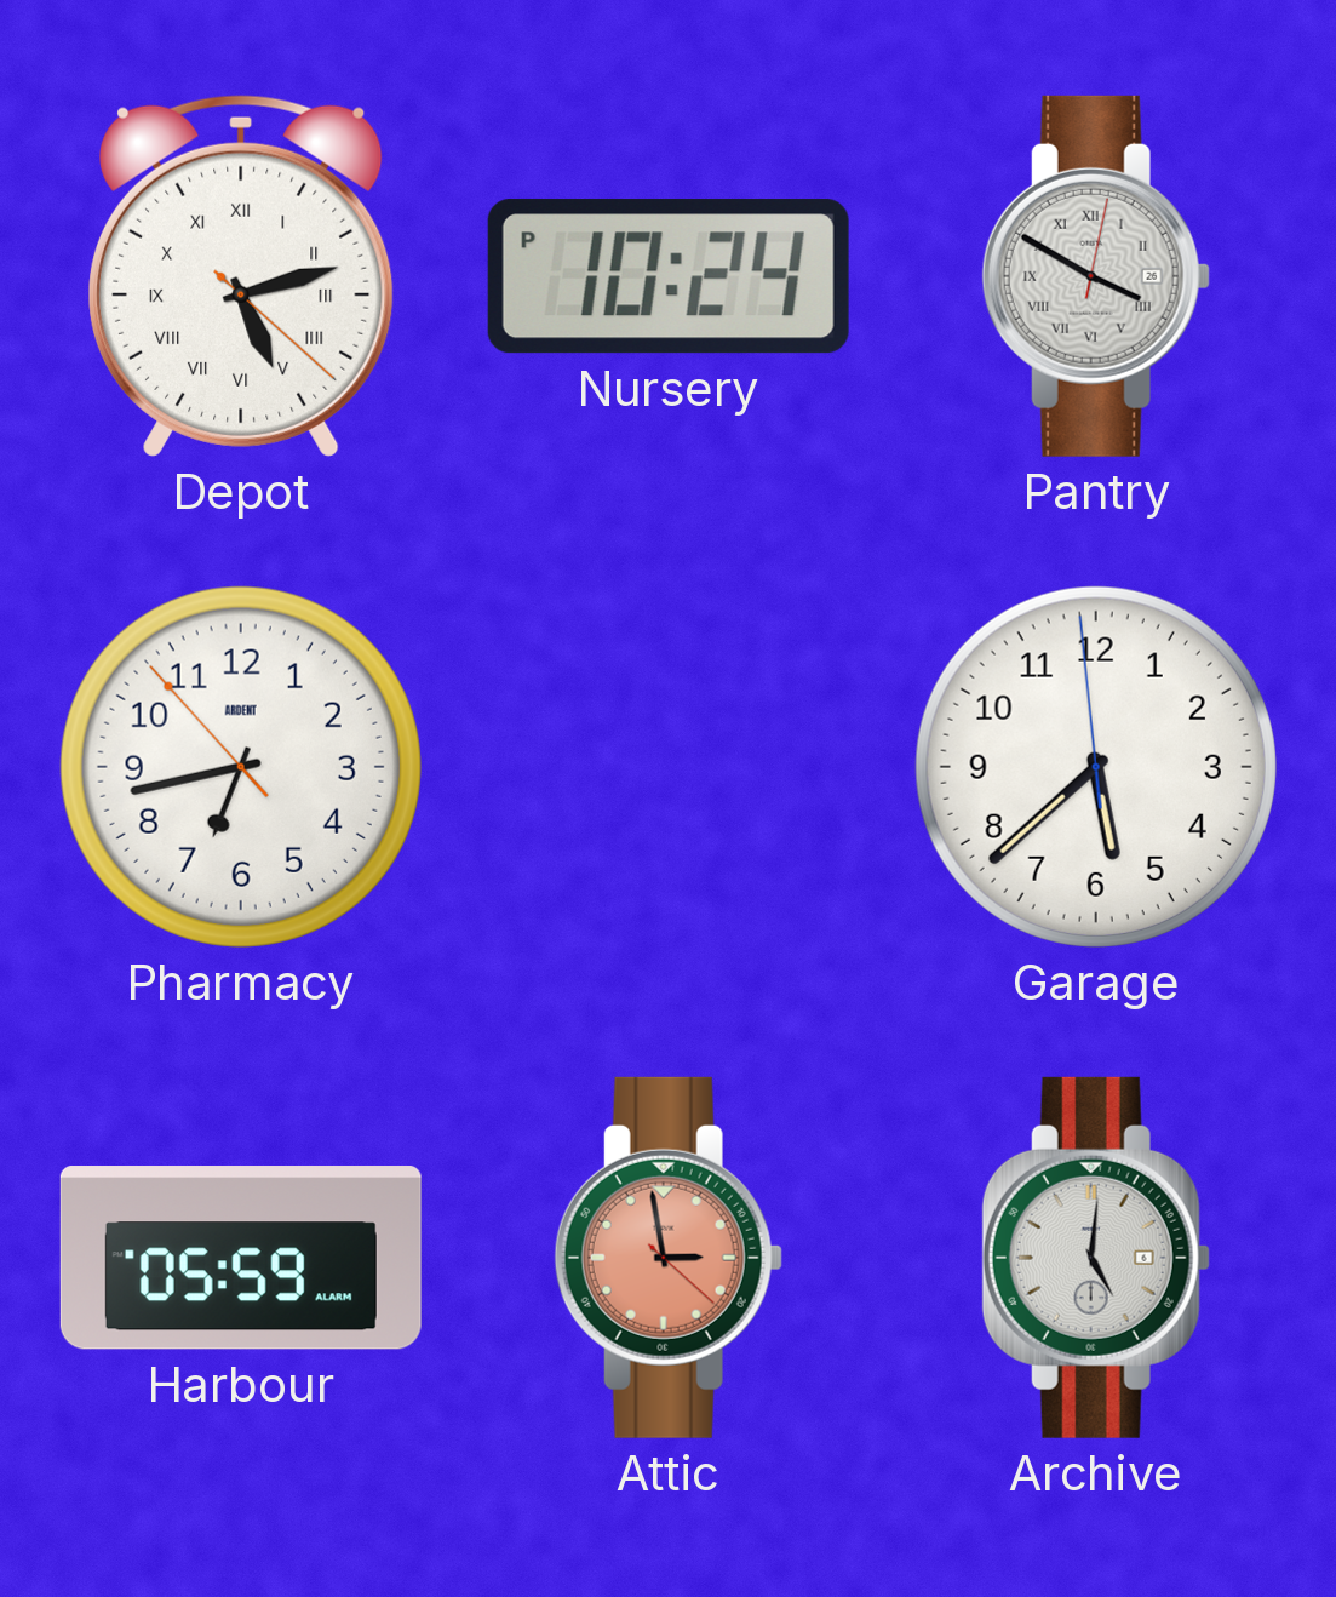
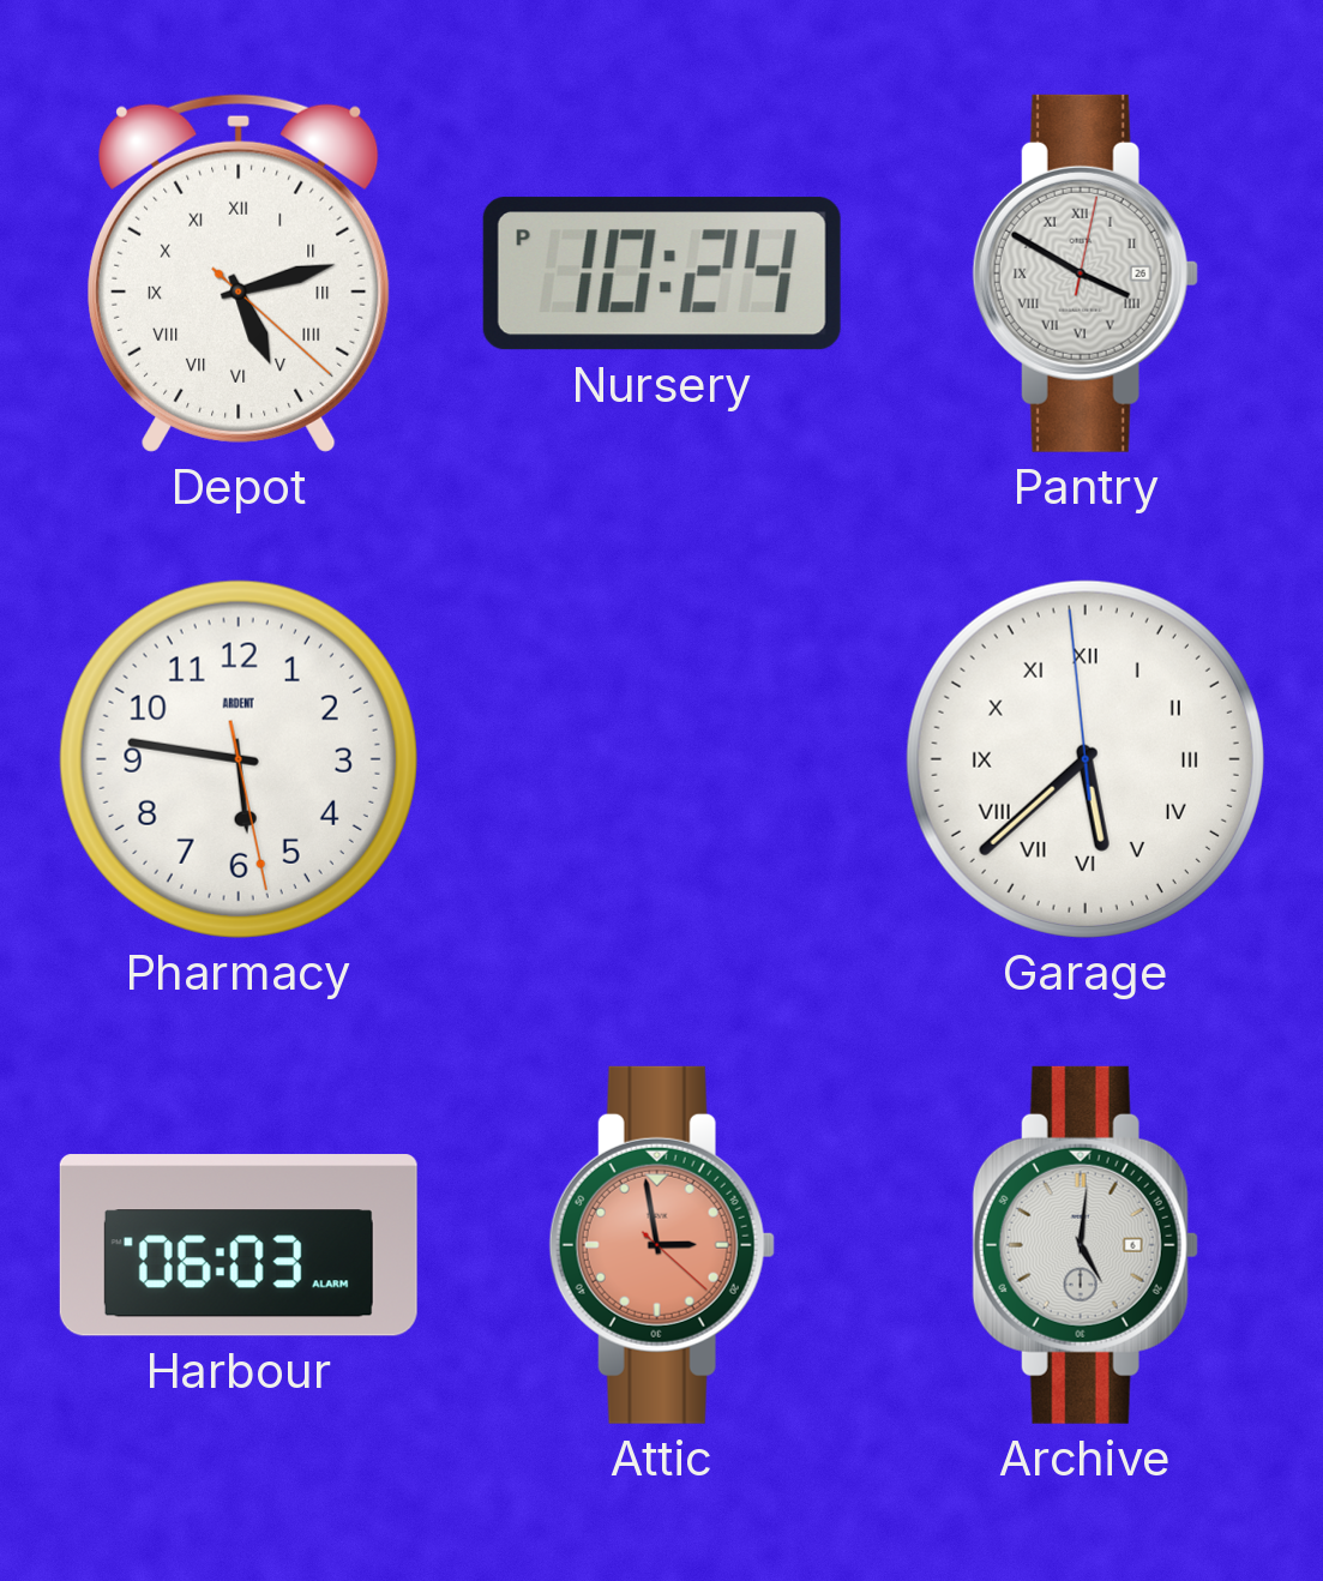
Pharmacy: 6:42 -> 5:46 (239, 759)
Garage numerals: Arabic -> Roman (1086, 759)
Harbour: 05:59 -> 06:03 (239, 1246)
